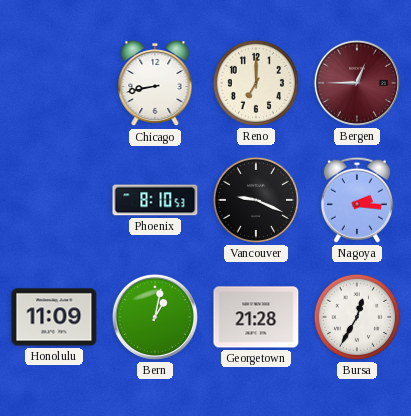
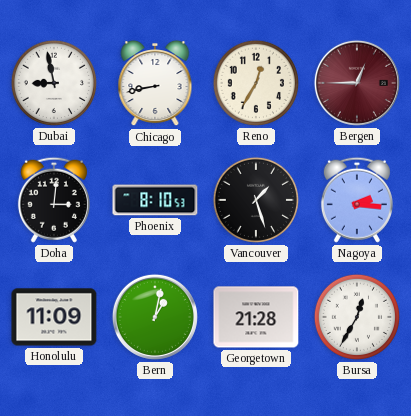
Dubai: none -> 8:58 (54, 83)
Reno: 7:00 -> 12:35 (256, 83)
Doha: none -> 3:01 (54, 200)
Vancouver: 9:19 -> 1:27 (256, 200)
